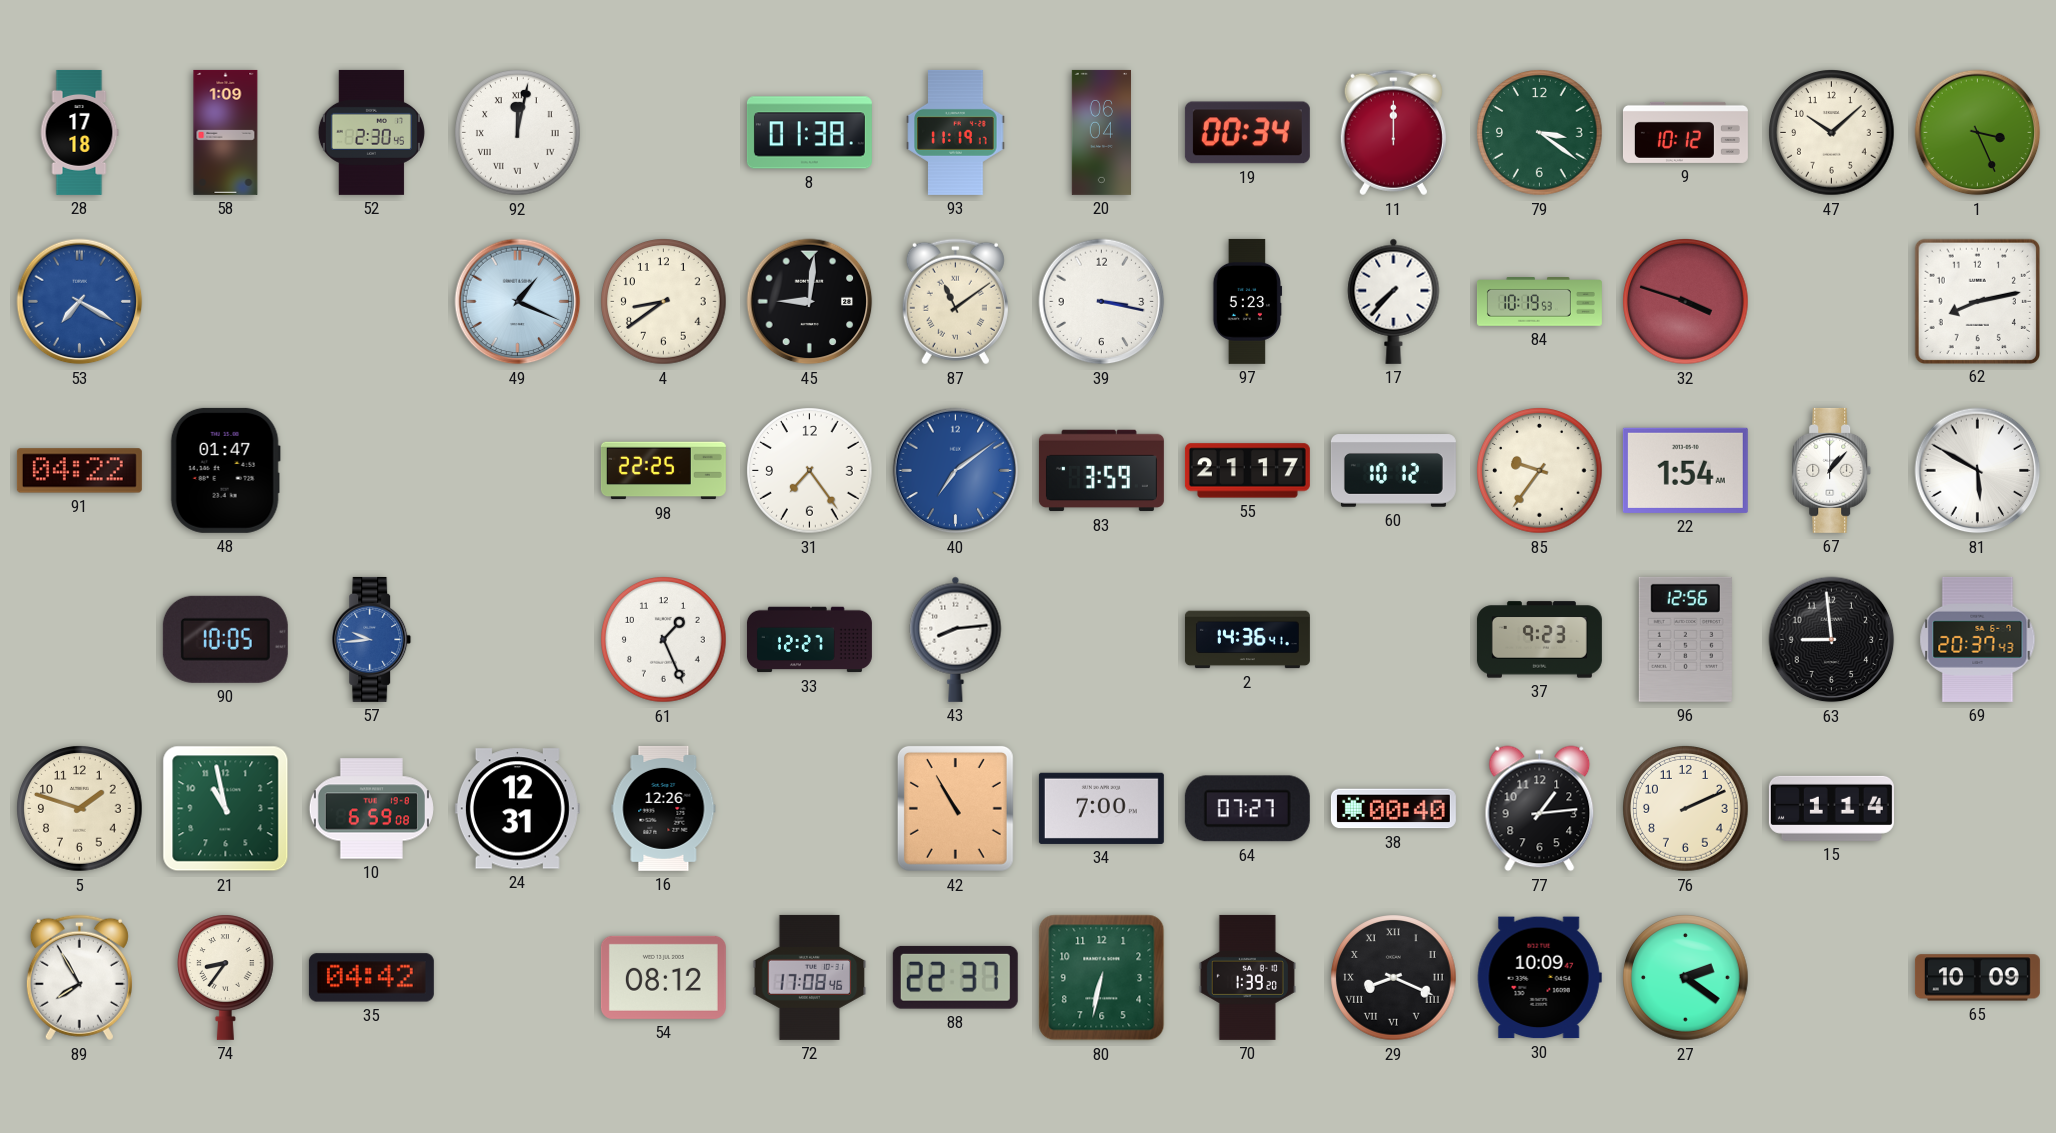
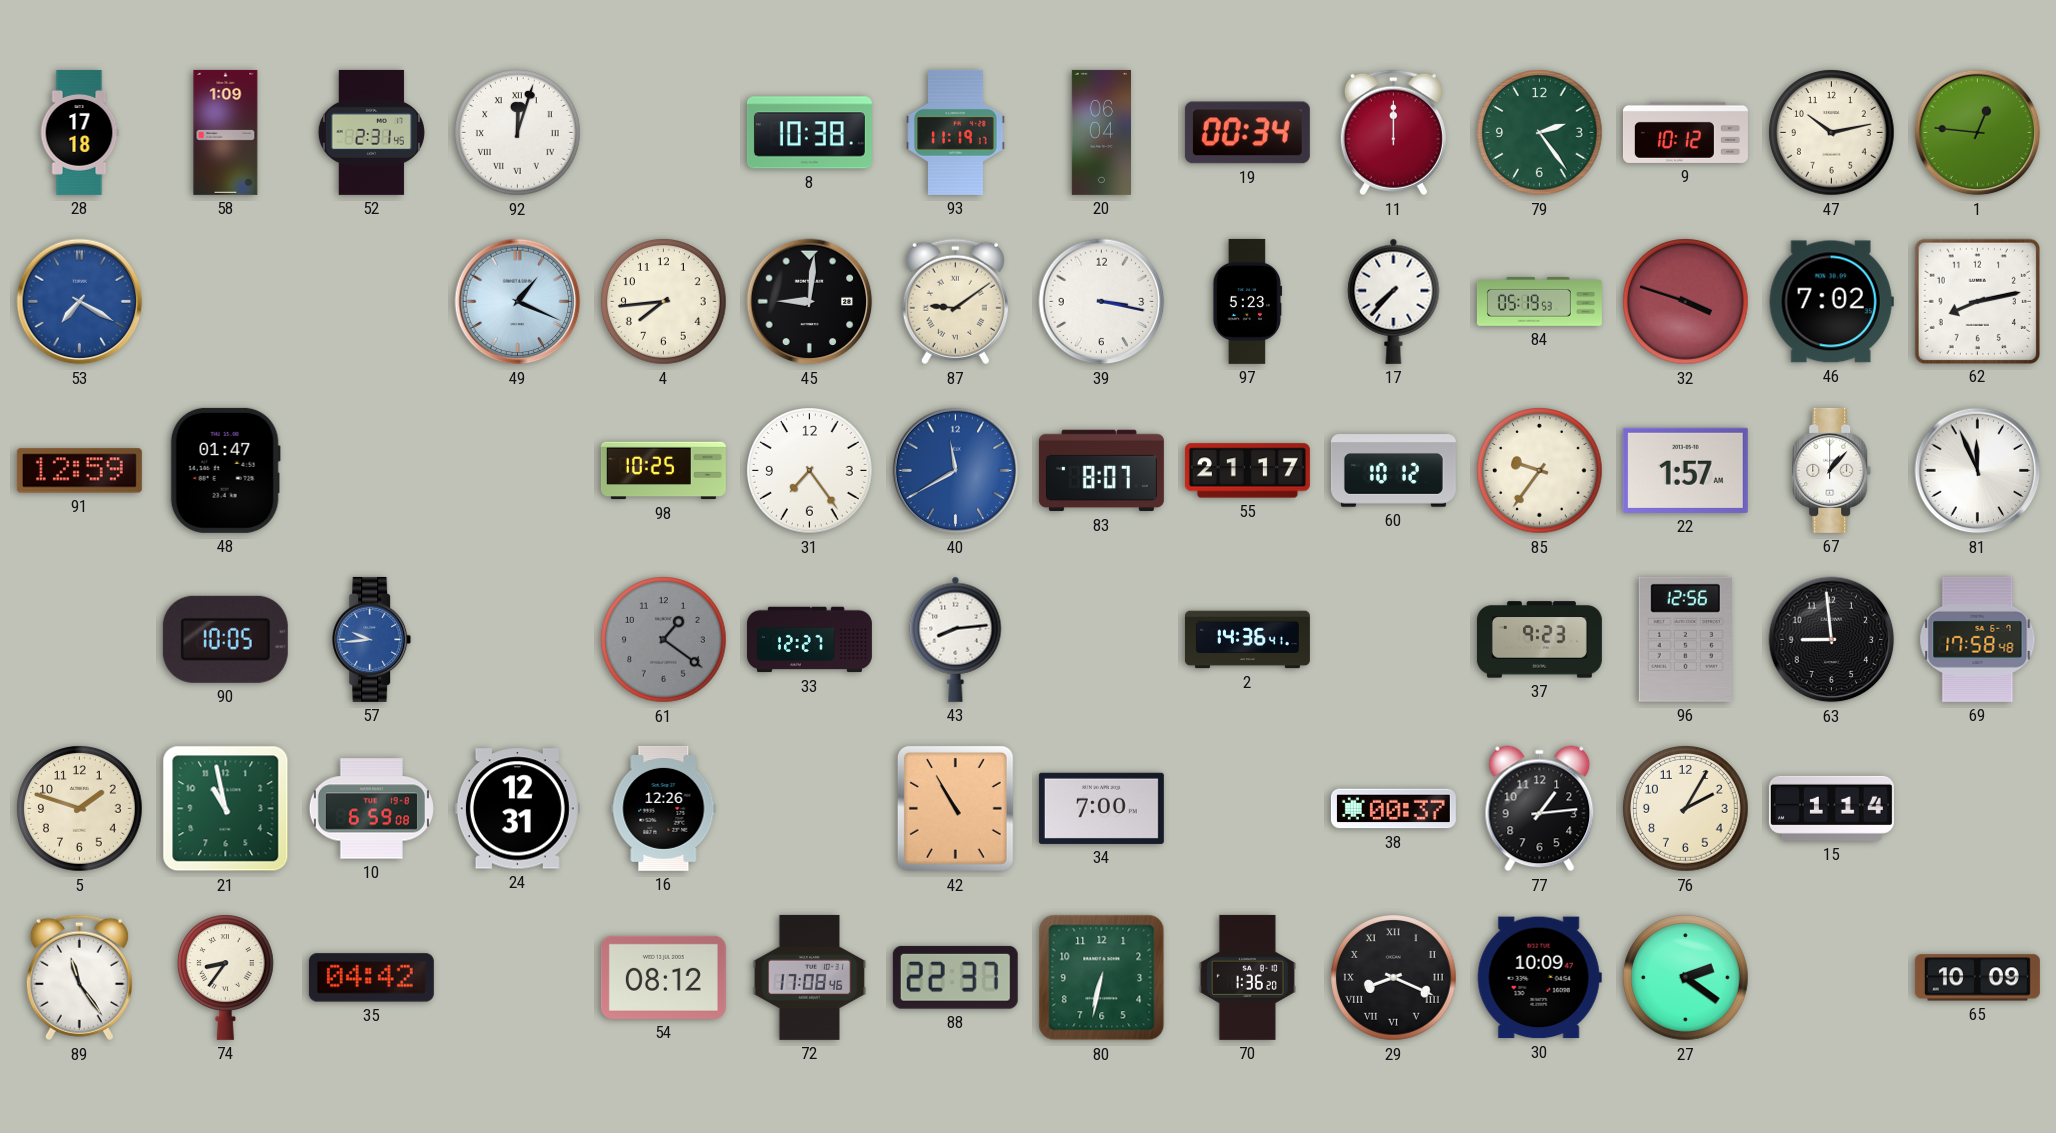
52: 2:30 -> 2:31 (371, 132)
92: 12:02 -> 12:03 (518, 133)
8: 01:38 -> 10:38 (809, 133)
79: 3:21 -> 2:24 (1540, 133)
47: 10:08 -> 10:13 (1832, 133)
1: 3:26 -> 12:46 (1978, 133)
4: 8:39 -> 7:44 (664, 302)
87: 11:09 -> 9:09 (955, 302)
84: 10:19 -> 05:19 (1539, 302)
46: none -> 7:02 (1831, 302)
91: 04:22 -> 12:59 (79, 471)
98: 22:25 -> 10:25 (663, 471)
40: 7:09 -> 11:40 (956, 471)
83: 3:59 -> 8:07 (1101, 471)
22: 1:54 -> 1:57 (1685, 470)
81: 5:50 -> 11:56 (1978, 471)
61: 1:26 -> 1:21 (664, 640)
61 dial: white -> grey (664, 640)
69: 20:37 -> 17:58 (1978, 639)
64: 07:27 -> none (1247, 809)
38: 00:40 -> 00:37 (1393, 809)
76: 2:11 -> 2:05 (1686, 809)
89: 7:55 -> 11:24 (79, 978)
70: 1:39 -> 1:36 (1247, 977)
